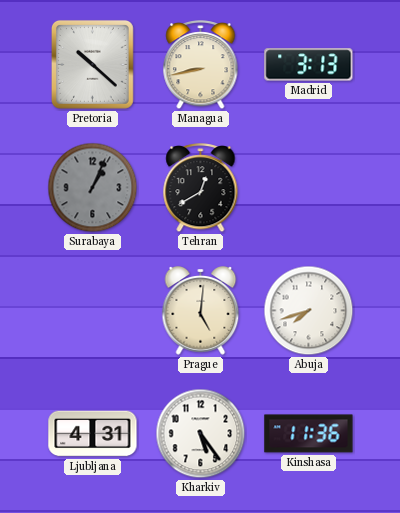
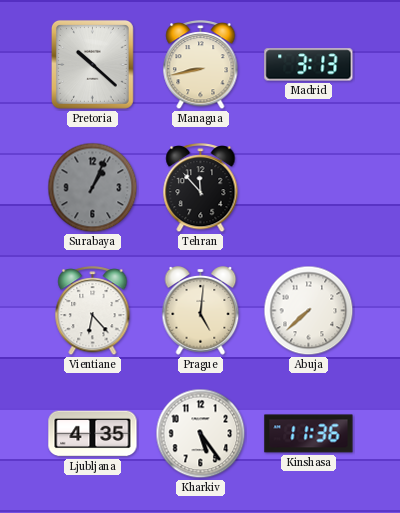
Tehran: 12:40 -> 11:53 (201, 188)
Vientiane: none -> 6:23 (93, 311)
Abuja: 7:42 -> 7:38 (309, 311)
Ljubljana: 4:31 -> 4:35 (93, 434)
